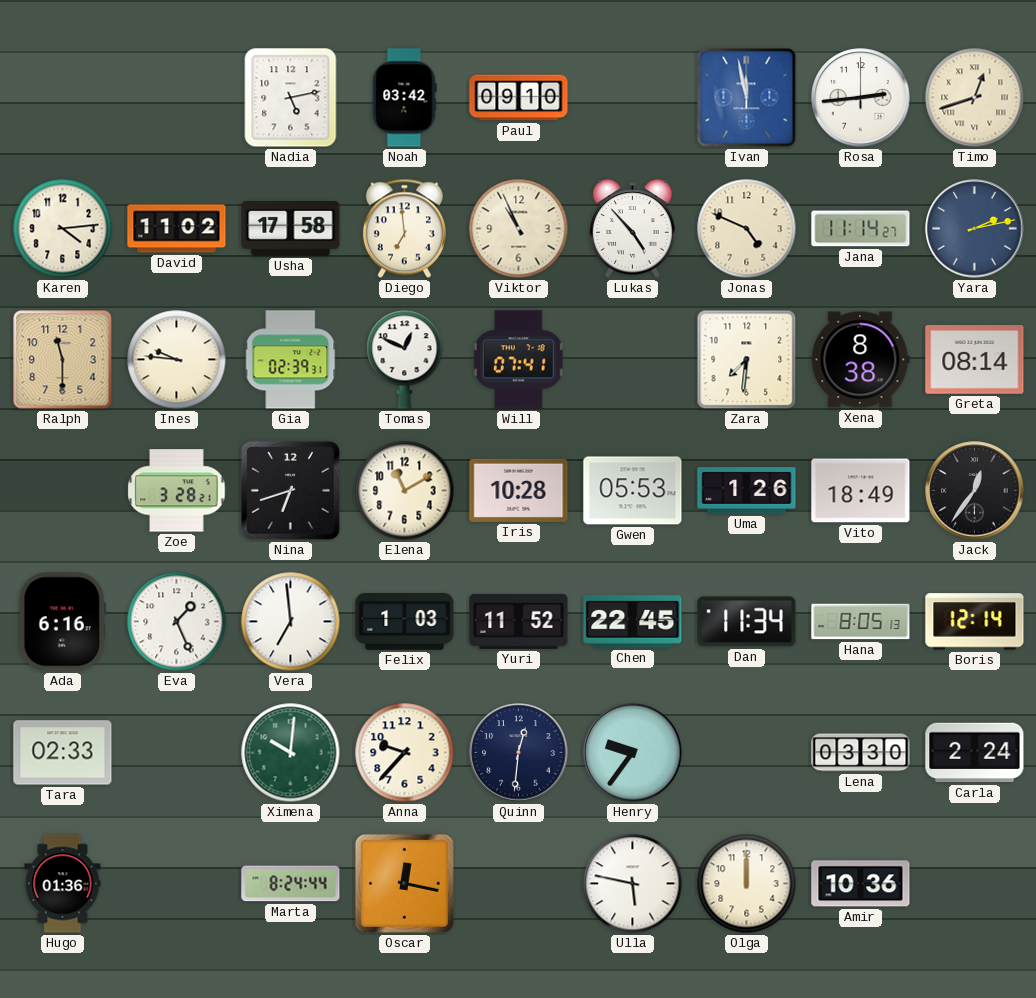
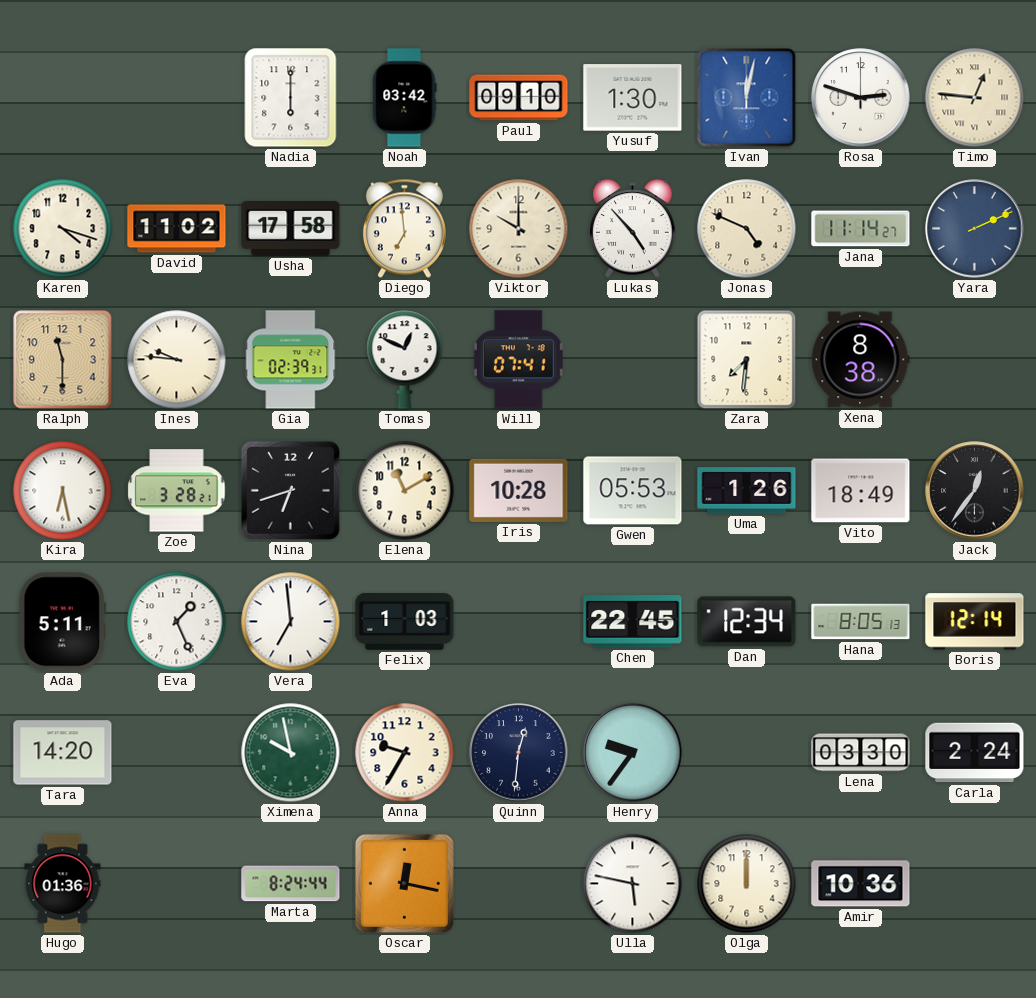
Nadia: 5:13 -> 6:00 (291, 98)
Yusuf: none -> 1:30 (633, 98)
Ivan: 11:58 -> 12:02 (747, 98)
Rosa: 2:44 -> 2:48 (861, 98)
Timo: 12:42 -> 12:46 (975, 98)
Karen: 4:14 -> 4:18 (63, 229)
Viktor: 10:56 -> 10:00 (519, 229)
Yara: 2:13 -> 2:11 (975, 229)
Greta: 08:14 -> none (975, 360)
Kira: none -> 6:28 (63, 491)
Ada: 6:16 -> 5:11 (62, 622)
Yuri: 11:52 -> none (519, 621)
Dan: 11:34 -> 12:34 (747, 622)
Tara: 02:33 -> 14:20 (63, 753)
Ximena: 10:01 -> 9:58 (291, 753)
Anna: 9:37 -> 9:35 (405, 753)
